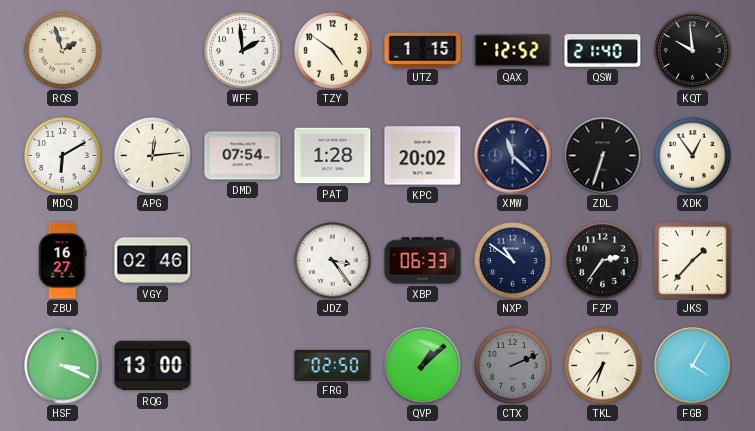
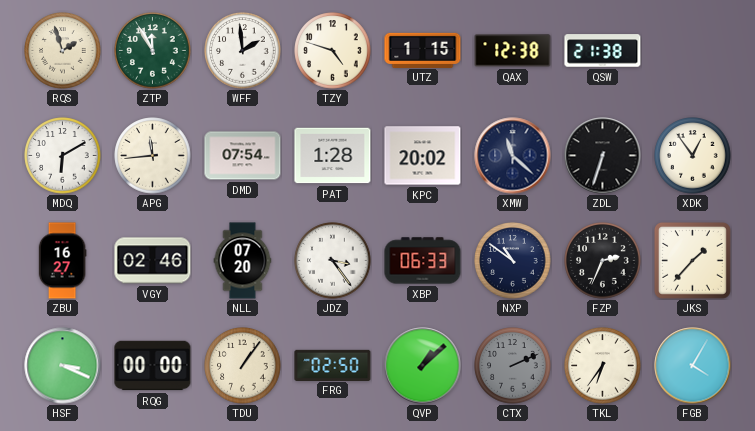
ZTP: none -> 11:55 (153, 51)
TZY: 4:51 -> 4:48 (333, 51)
QAX: 12:52 -> 12:38 (513, 51)
QSW: 21:40 -> 21:38 (603, 51)
KQT: 9:59 -> none (693, 51)
APG: 12:14 -> 11:44 (153, 156)
NLL: none -> 07:20 (243, 261)
FZP: 2:36 -> 2:34 (603, 261)
RQG: 13:00 -> 00:00 (153, 366)
TDU: none -> 1:06 (243, 366)
